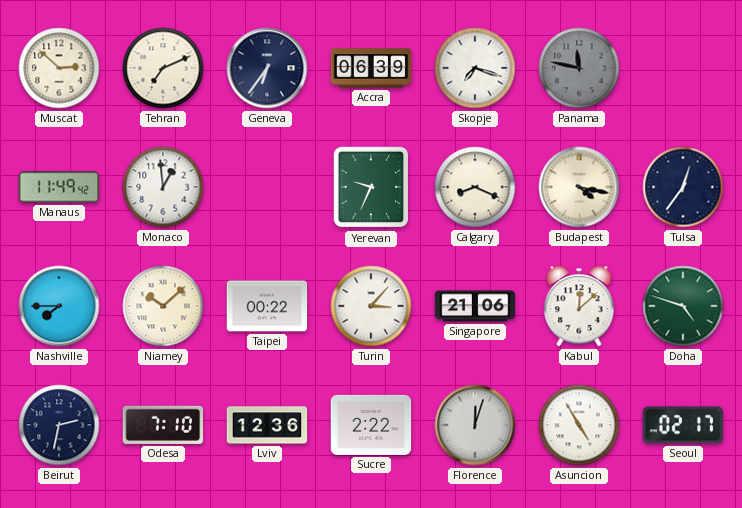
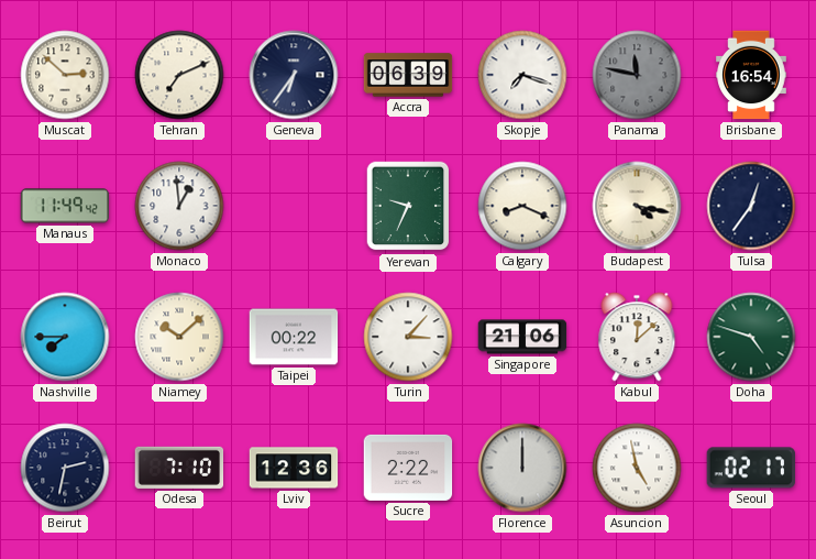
Brisbane: none -> 16:54 (751, 75)
Florence: 12:03 -> 12:00 (522, 468)
Asuncion: 4:55 -> 4:58 (637, 468)
